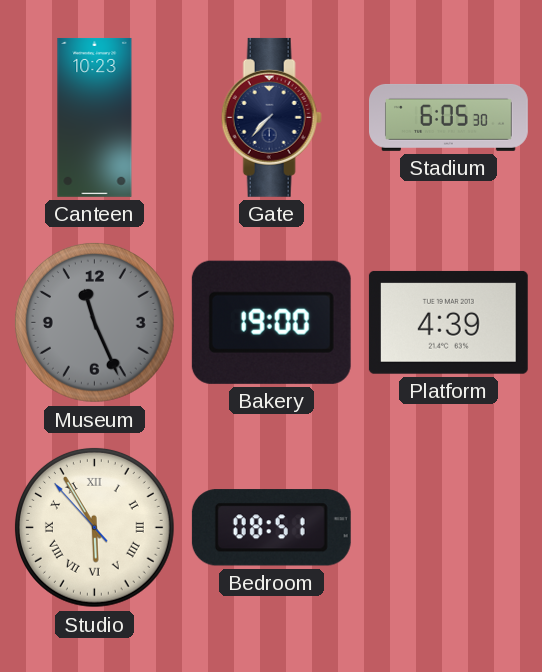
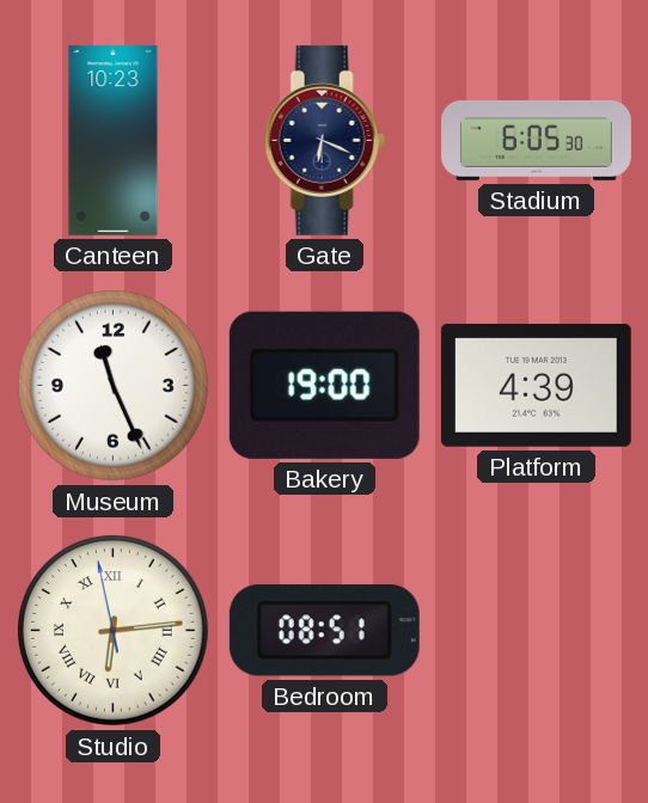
Gate: 7:37 -> 6:19 (324, 140)
Museum dial: grey -> white (112, 385)
Studio: 5:54 -> 6:13 (112, 630)
